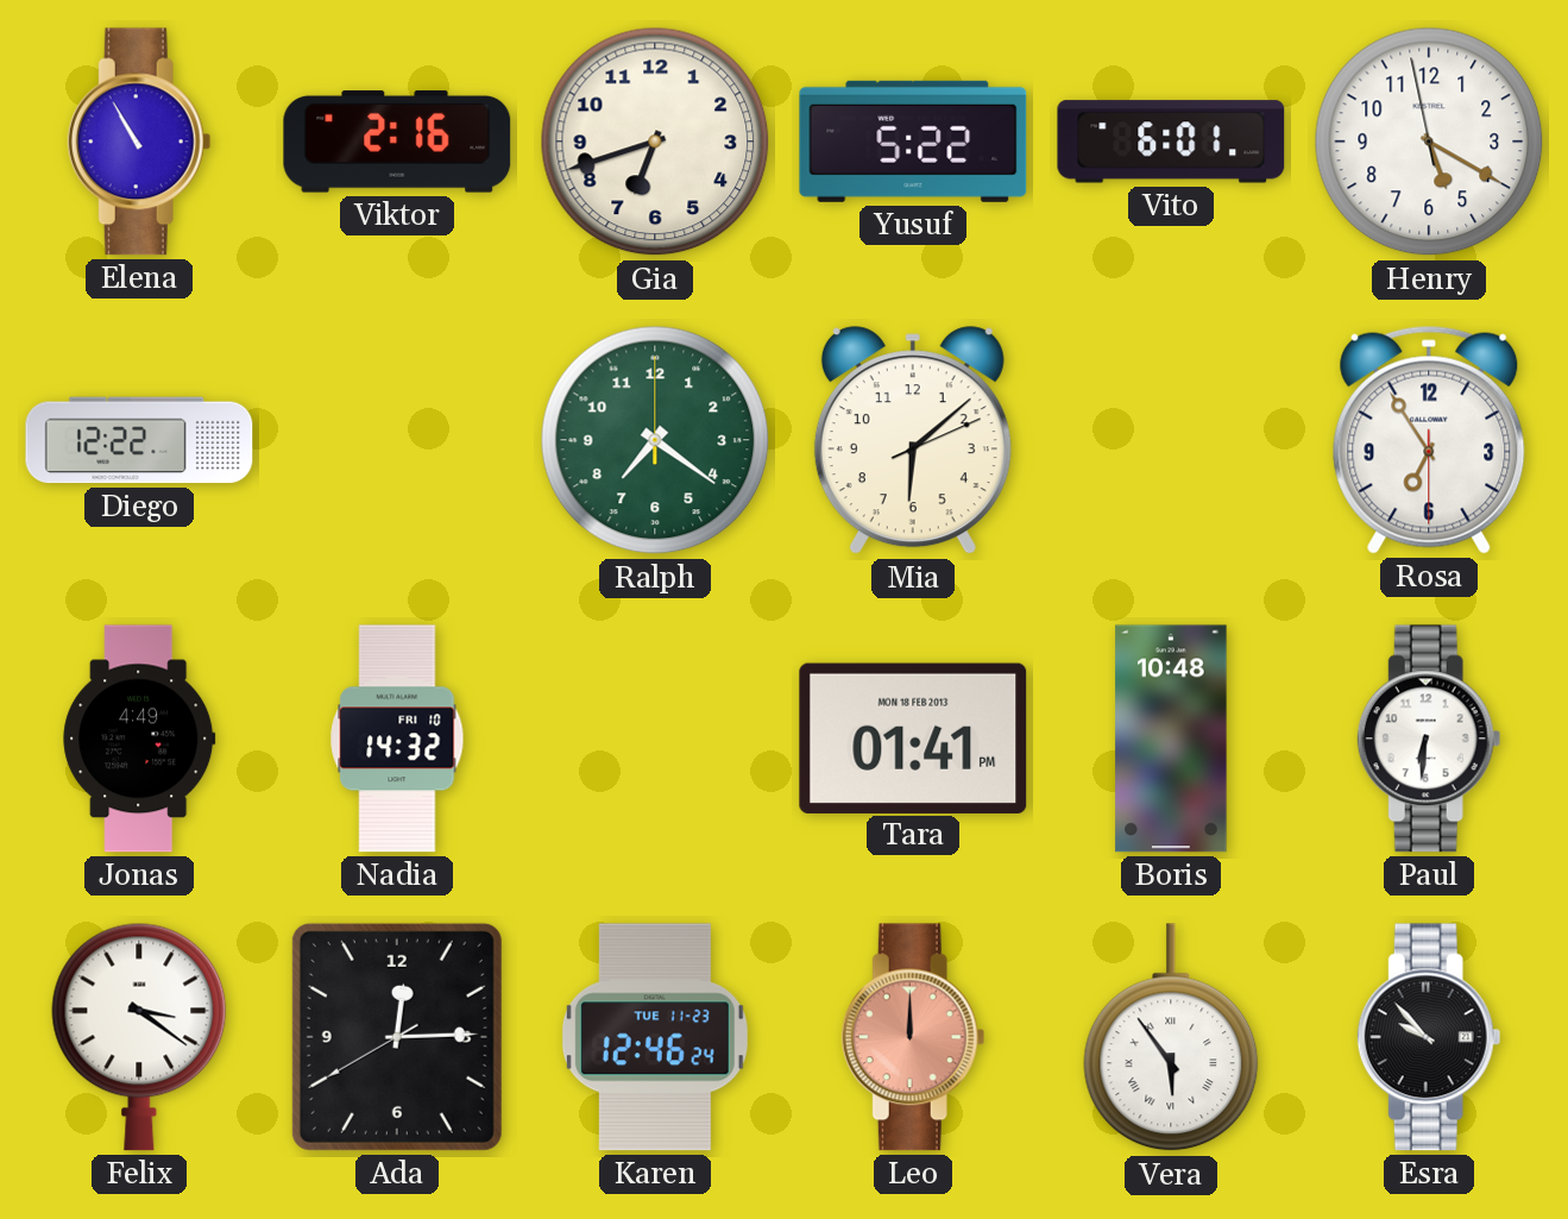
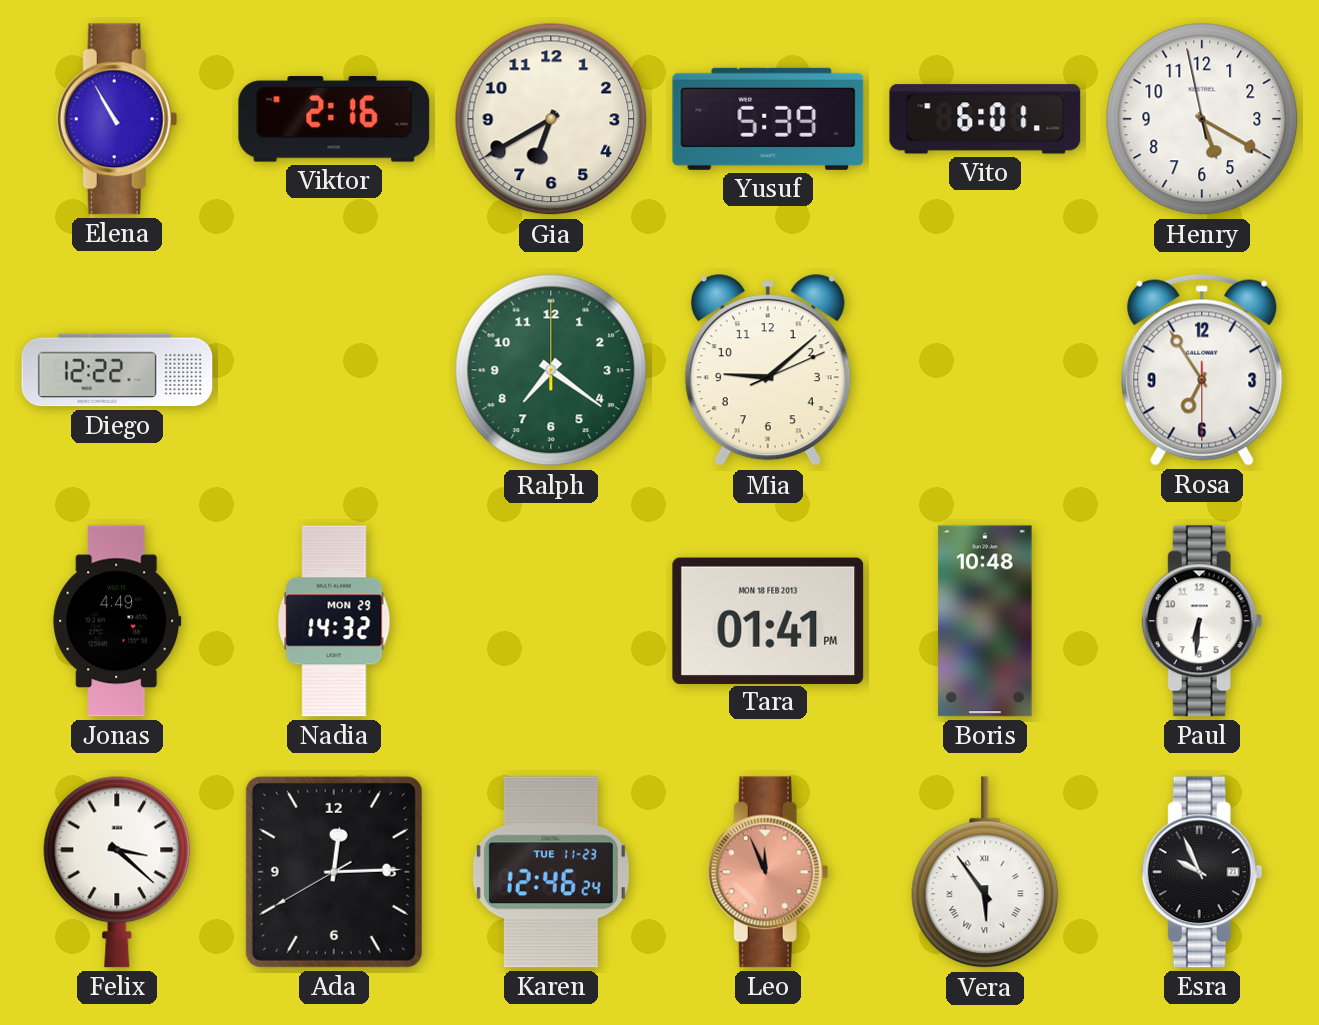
Gia: 6:42 -> 6:40 (551, 119)
Yusuf: 5:22 -> 5:39 (768, 119)
Mia: 6:08 -> 9:08 (768, 371)
Nadia date: FRI 10 -> MON 29 (334, 621)
Felix: 3:21 -> 3:22 (117, 872)
Leo: 12:00 -> 11:56 (768, 872)
Esra: 9:53 -> 9:56 (1202, 872)
